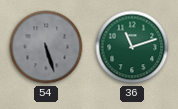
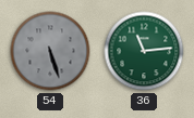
36: 11:12 -> 11:14 (144, 51)
